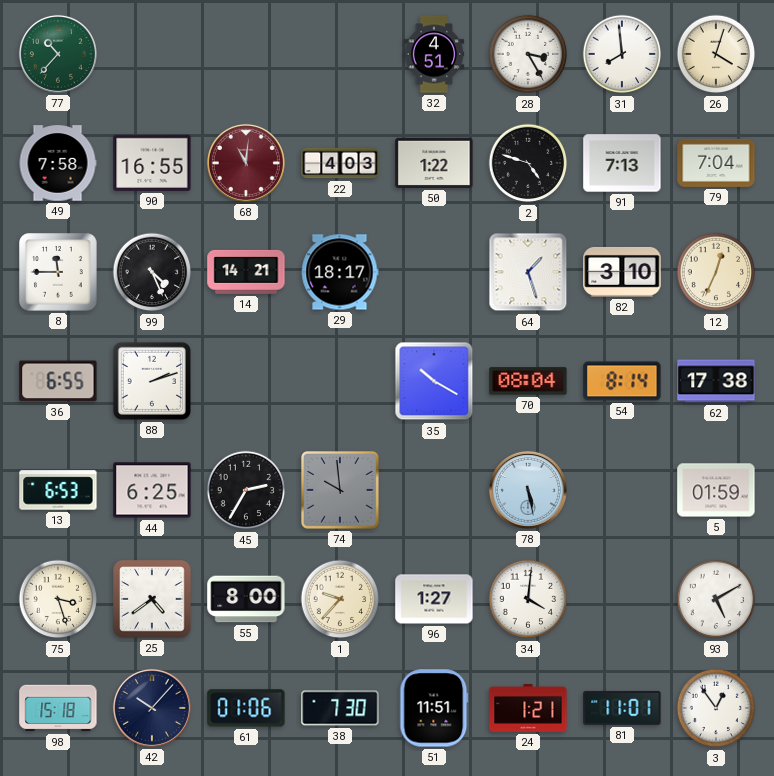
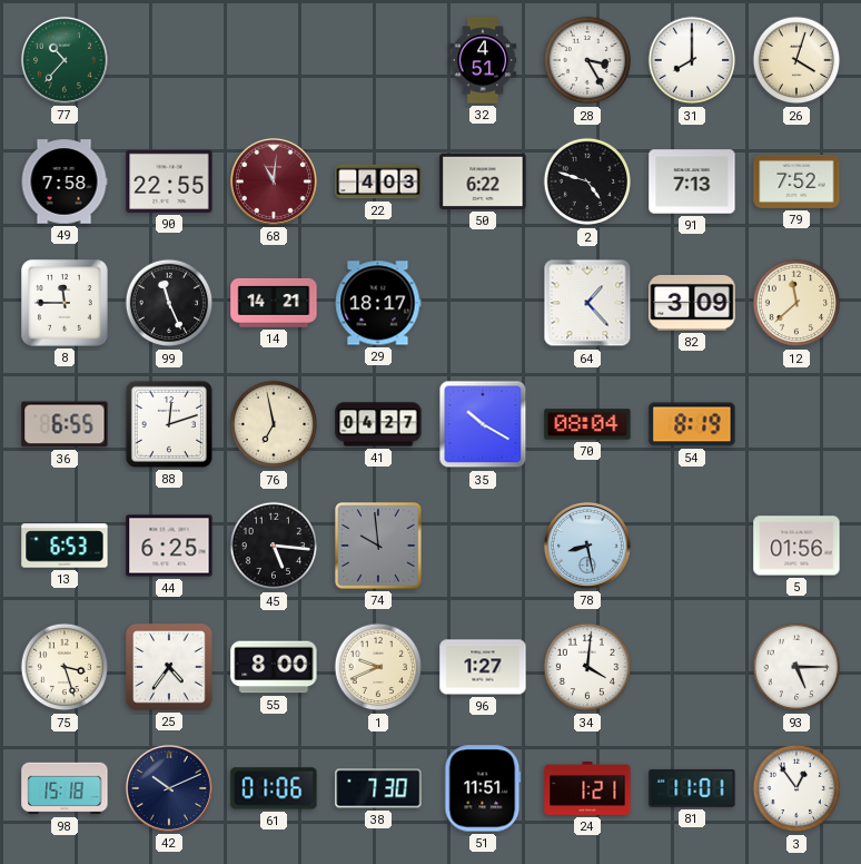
31: 7:59 -> 8:00 (692, 60)
90: 16:55 -> 22:55 (169, 181)
50: 1:22 -> 6:22 (483, 181)
79: 7:04 -> 7:52 (796, 181)
99: 4:26 -> 11:26 (169, 303)
64: 1:27 -> 1:23 (587, 303)
82: 3:10 -> 3:09 (692, 303)
12: 12:34 -> 11:38 (796, 303)
88: 2:12 -> 12:12 (169, 424)
76: none -> 6:58 (274, 424)
41: none -> 04:27 (378, 424)
54: 8:14 -> 8:19 (692, 424)
62: 17:38 -> none (716, 381)
45: 2:35 -> 5:16 (274, 546)
78: 5:28 -> 8:28 (587, 546)
5: 01:59 -> 01:56 (796, 546)
25: 4:39 -> 4:36 (169, 667)
1: 9:37 -> 9:41 (378, 667)
93: 5:10 -> 5:15 (796, 667)
42: 10:07 -> 10:11 (169, 788)
